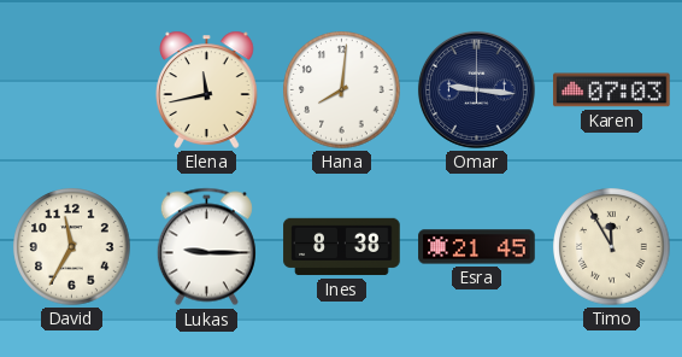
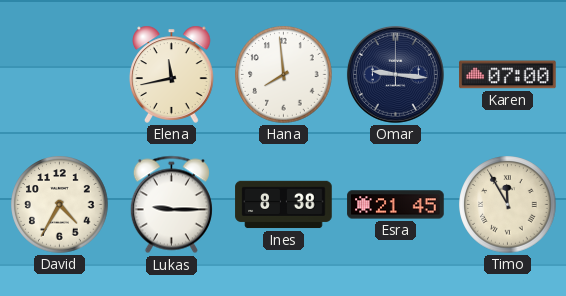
Hana: 8:01 -> 7:59 (284, 75)
Karen: 07:03 -> 07:00 (508, 75)
David: 11:35 -> 4:35 (60, 205)
